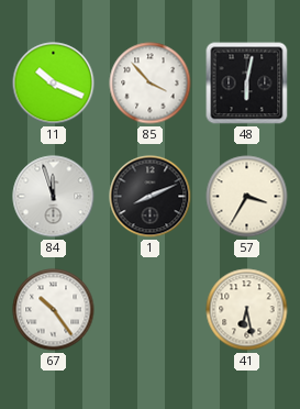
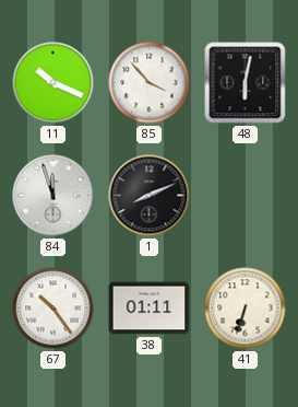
57: 3:35 -> none (247, 197)
38: none -> 01:11 (150, 309)
41: 6:28 -> 6:33 (246, 309)
